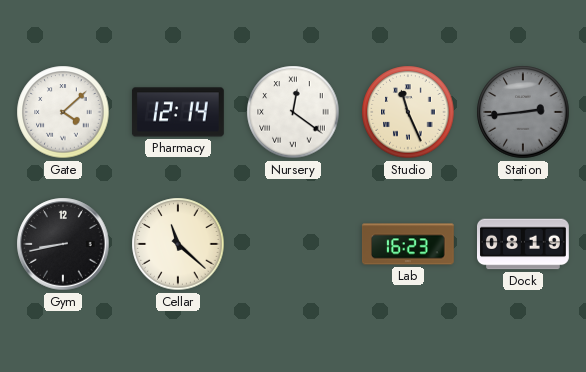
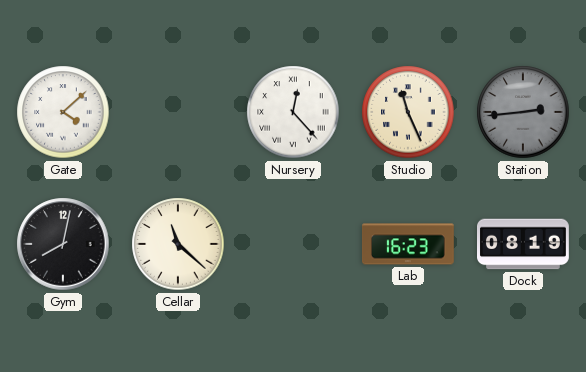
Pharmacy: 12:14 -> none (178, 112)
Nursery: 12:21 -> 12:23 (293, 112)
Gym: 8:43 -> 8:02 (63, 244)
